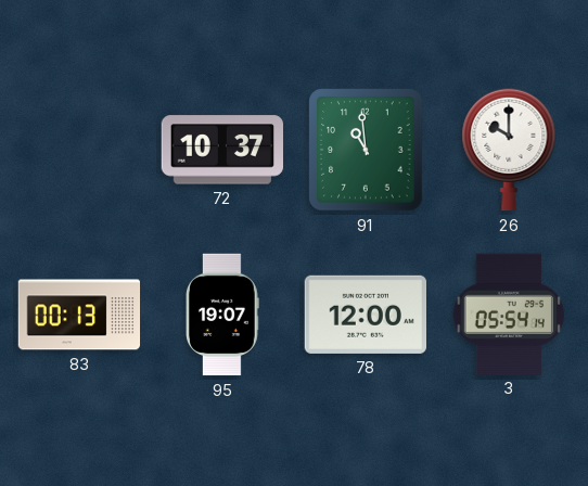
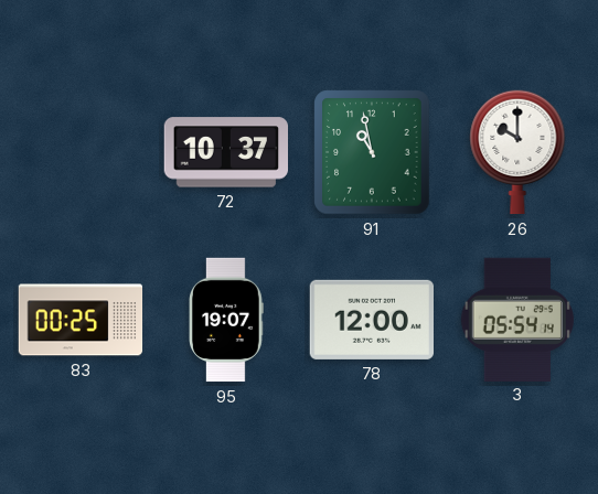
91: 10:59 -> 10:58 (372, 152)
83: 00:13 -> 00:25 (81, 320)
